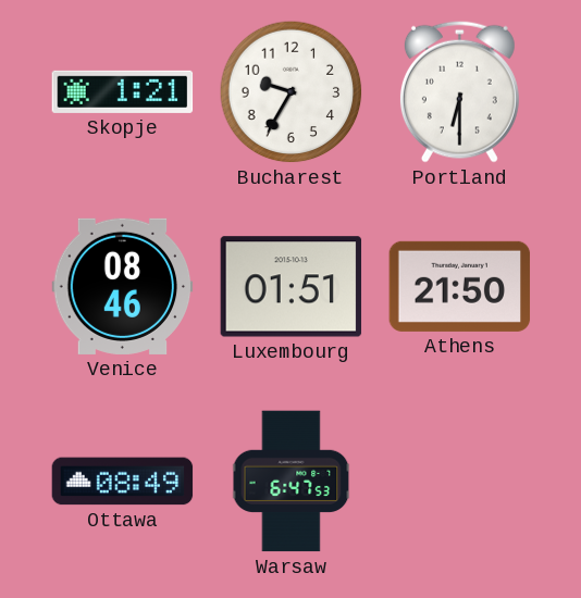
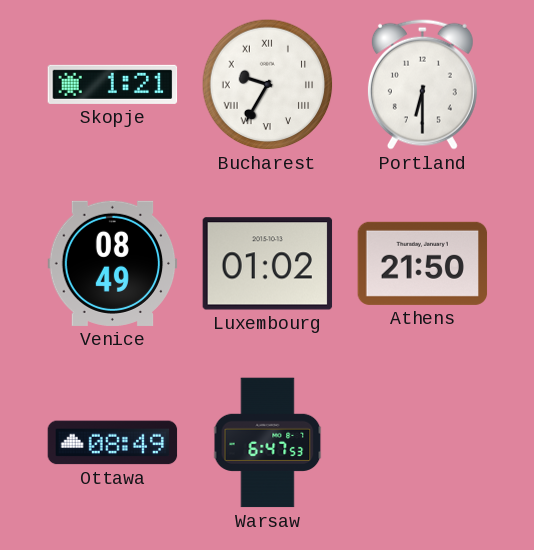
Bucharest numerals: Arabic -> Roman (268, 85)
Venice: 08:46 -> 08:49 (113, 263)
Luxembourg: 01:51 -> 01:02 (268, 264)
